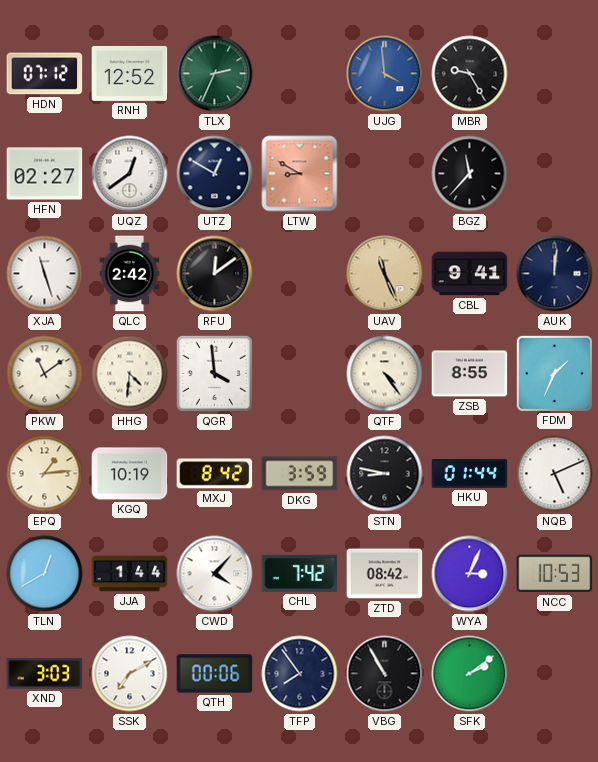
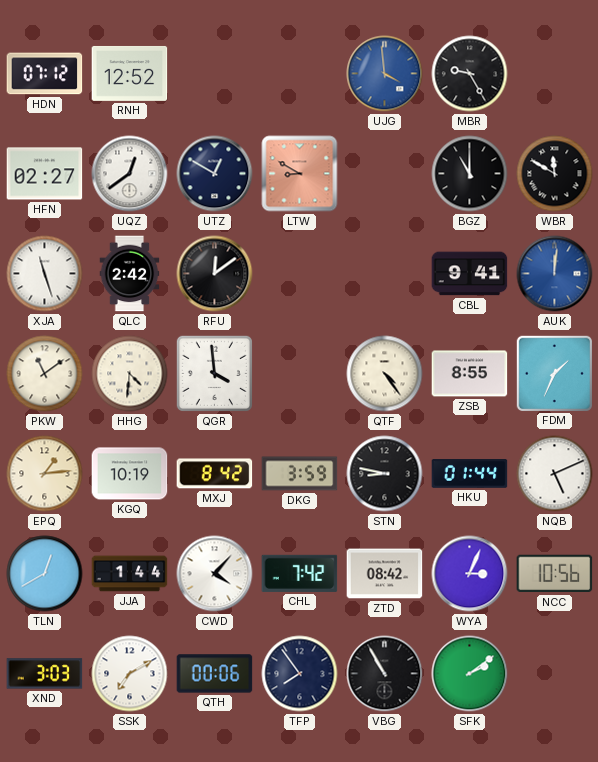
TLX: 2:34 -> none (215, 74)
BGZ: 11:37 -> 11:00 (470, 174)
WBR: none -> 11:50 (555, 174)
UAV: 11:26 -> none (385, 274)
AUK dial: navy -> blue (555, 274)
NCC: 10:53 -> 10:56 (555, 574)
